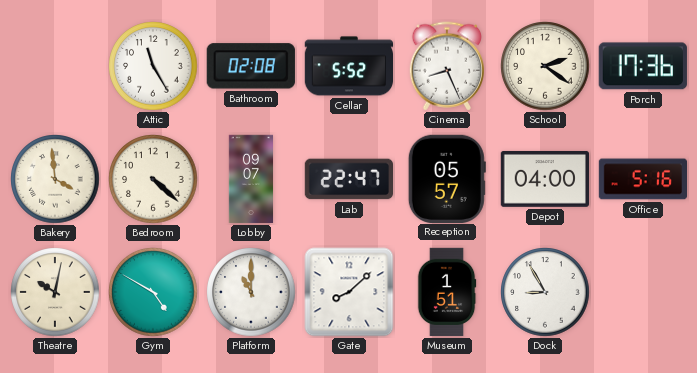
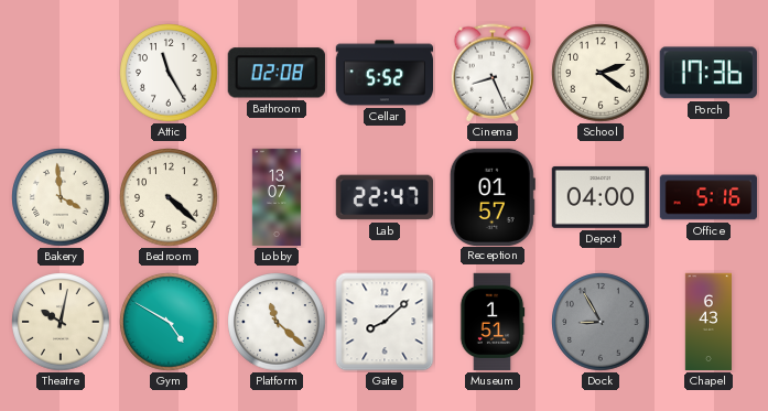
Lobby: 09:07 -> 13:07 (277, 197)
Reception: 05:57 -> 01:57 (493, 196)
Platform: 11:00 -> 11:22 (277, 322)
Dock dial: white -> grey (601, 322)
Chapel: none -> 6:43 (707, 322)
